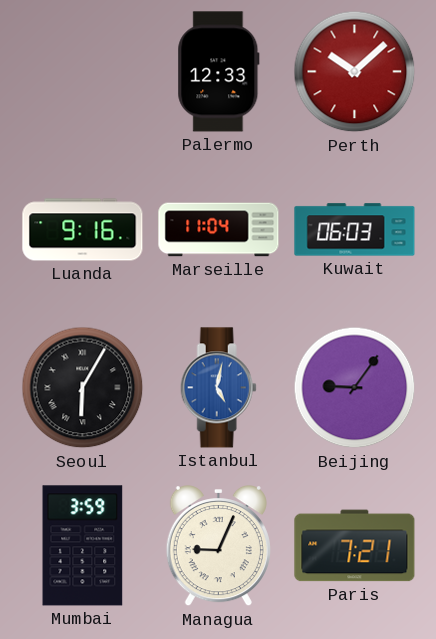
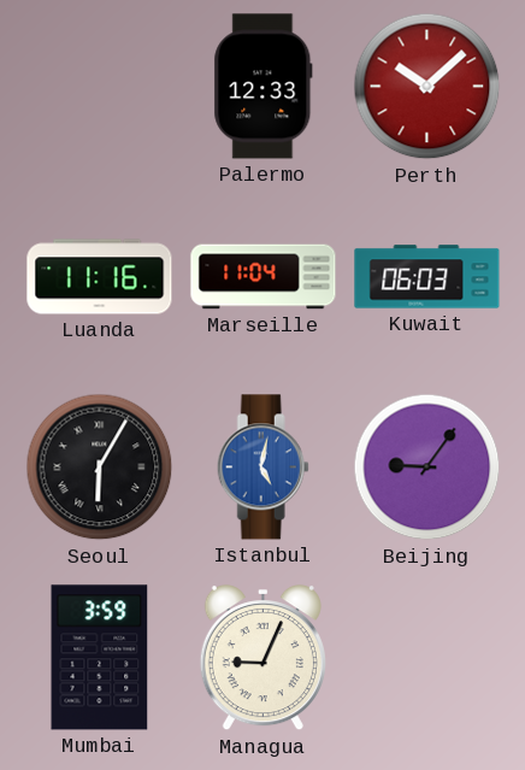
Luanda: 9:16 -> 11:16 (100, 277)
Paris: 7:21 -> none (355, 546)
